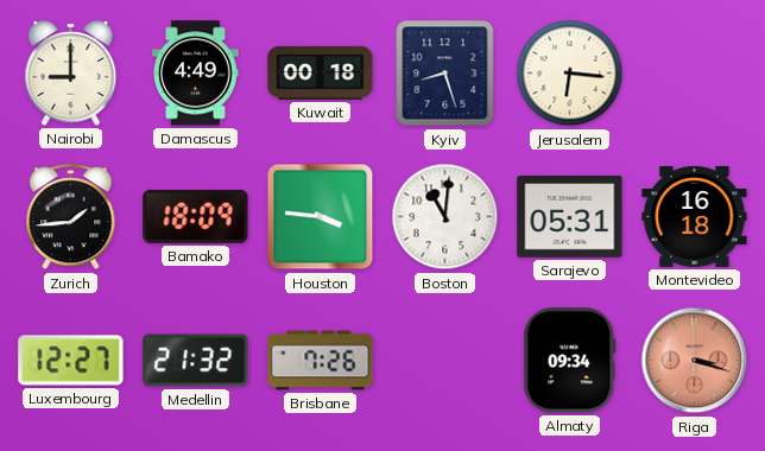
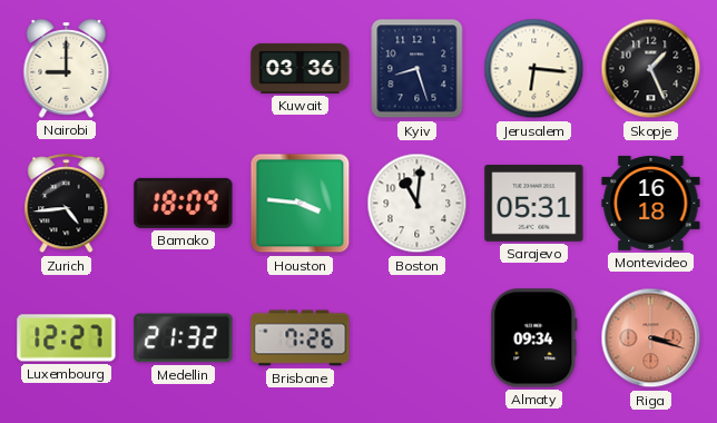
Damascus: 4:49 -> none (196, 74)
Kuwait: 00:18 -> 03:36 (301, 68)
Skopje: none -> 1:26 (651, 69)
Zurich: 1:44 -> 4:44 (67, 205)
